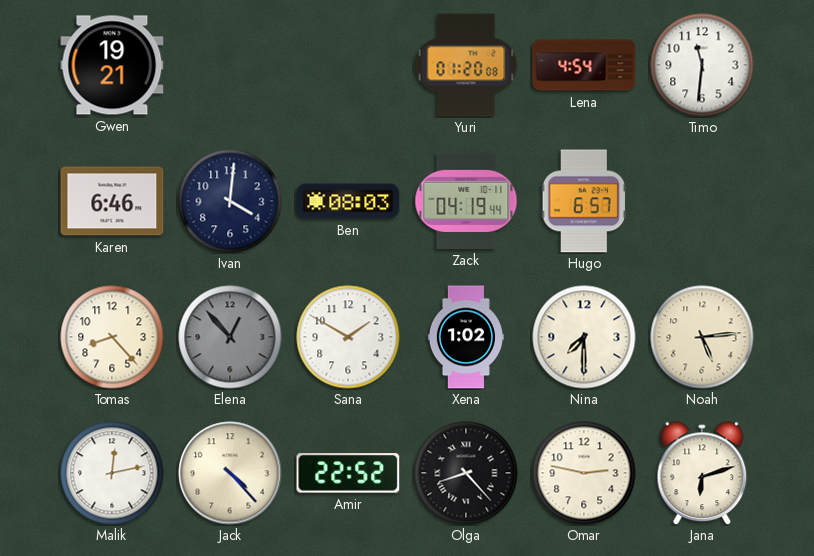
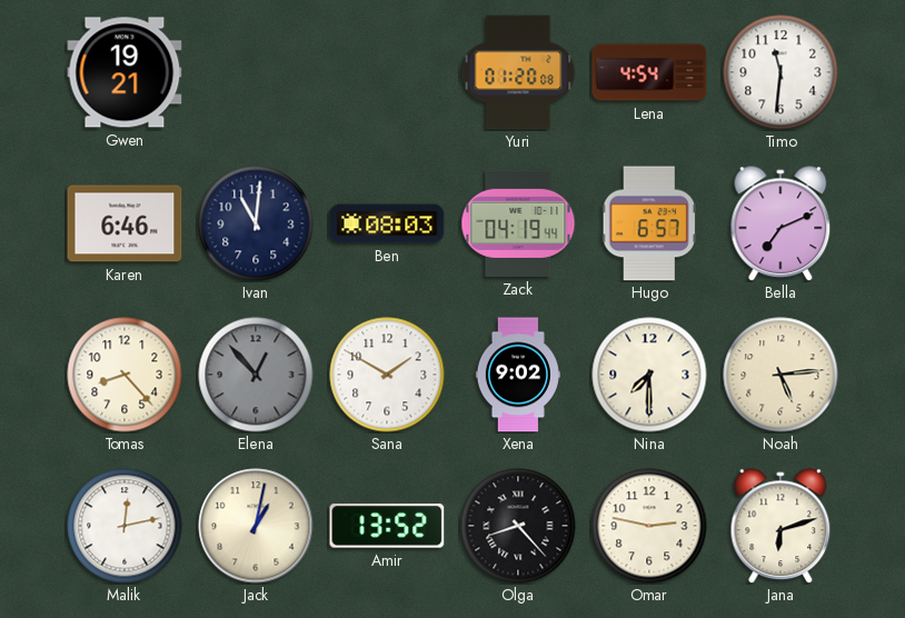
Ivan: 4:01 -> 11:01 (256, 223)
Bella: none -> 7:11 (780, 223)
Xena: 1:02 -> 9:02 (518, 375)
Jack: 4:23 -> 1:02 (256, 526)
Amir: 22:52 -> 13:52 (387, 526)
